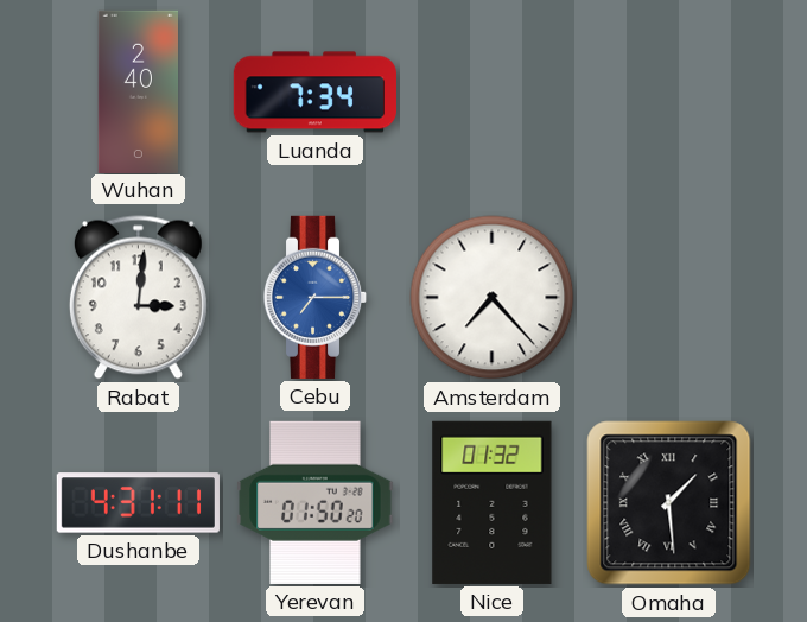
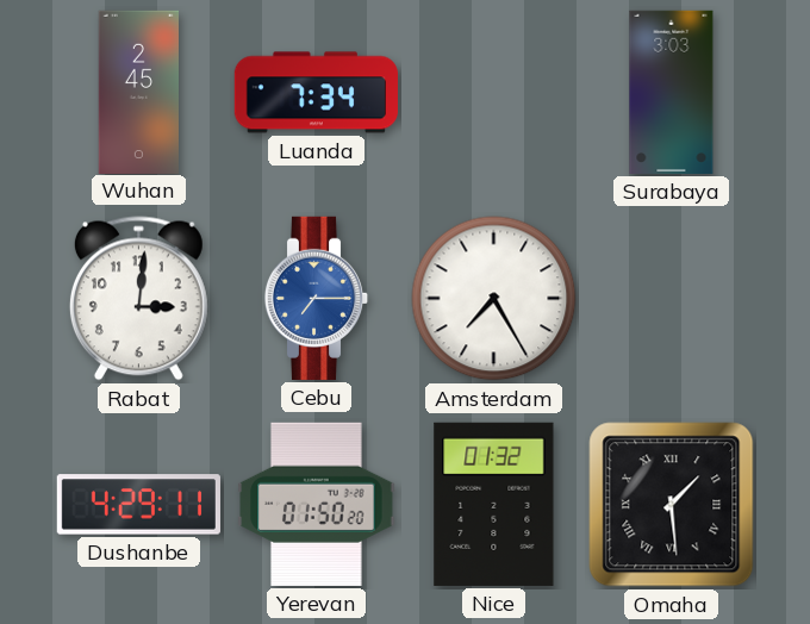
Wuhan: 2:40 -> 2:45 (139, 92)
Surabaya: none -> 3:03 (672, 92)
Amsterdam: 7:23 -> 7:25 (494, 299)
Dushanbe: 4:31 -> 4:29 (138, 505)
